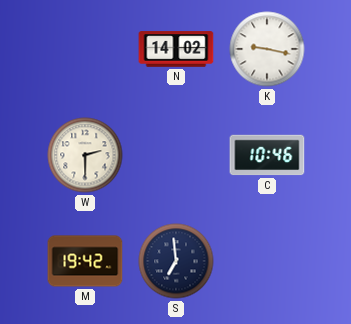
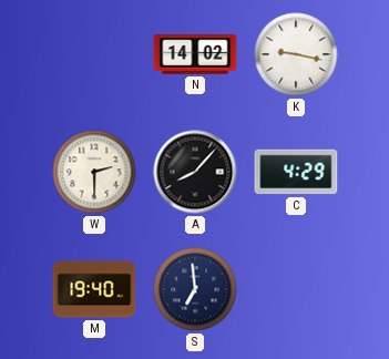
A: none -> 8:07 (195, 172)
C: 10:46 -> 4:29 (296, 172)
M: 19:42 -> 19:40 (94, 289)
